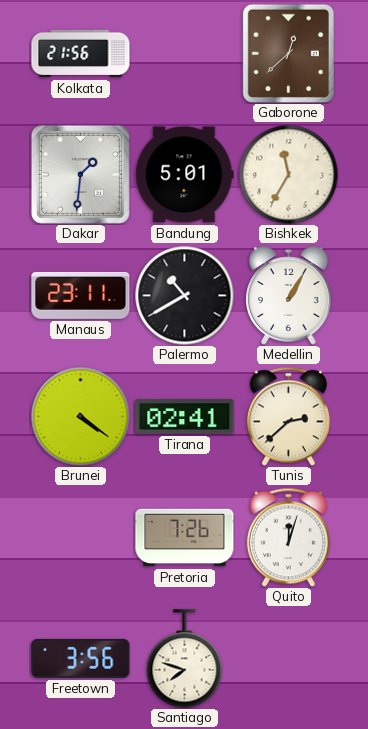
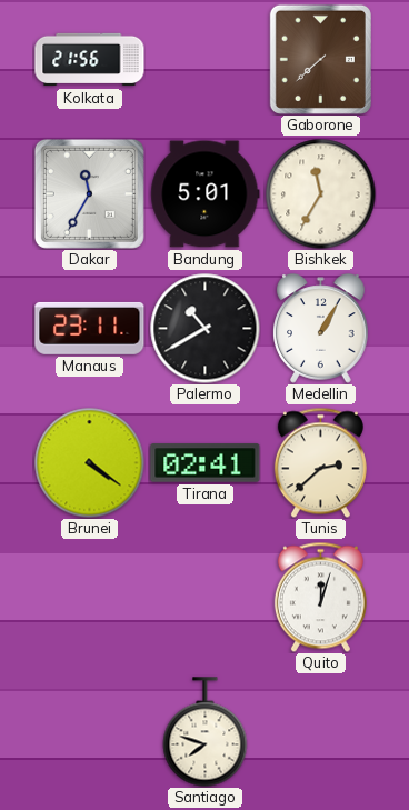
Gaborone: 12:38 -> 7:38 (320, 59)
Dakar: 1:31 -> 11:35 (89, 193)
Pretoria: 7:26 -> none (185, 538)
Freetown: 3:56 -> none (81, 658)
